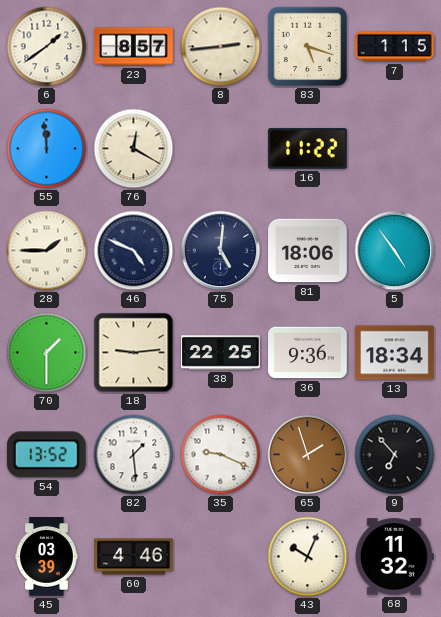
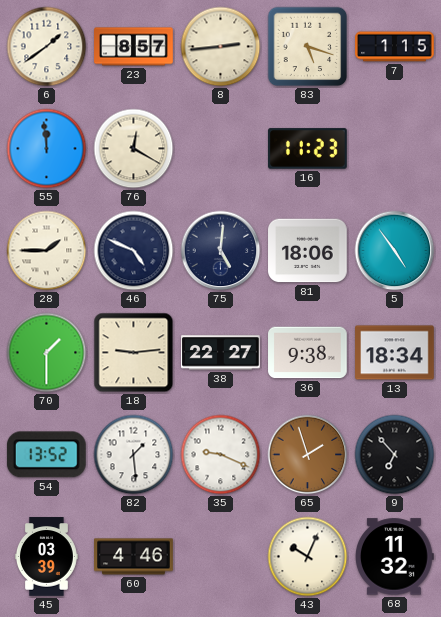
16: 11:22 -> 11:23 (308, 149)
38: 22:25 -> 22:27 (221, 353)
36: 9:36 -> 9:38 (308, 353)
